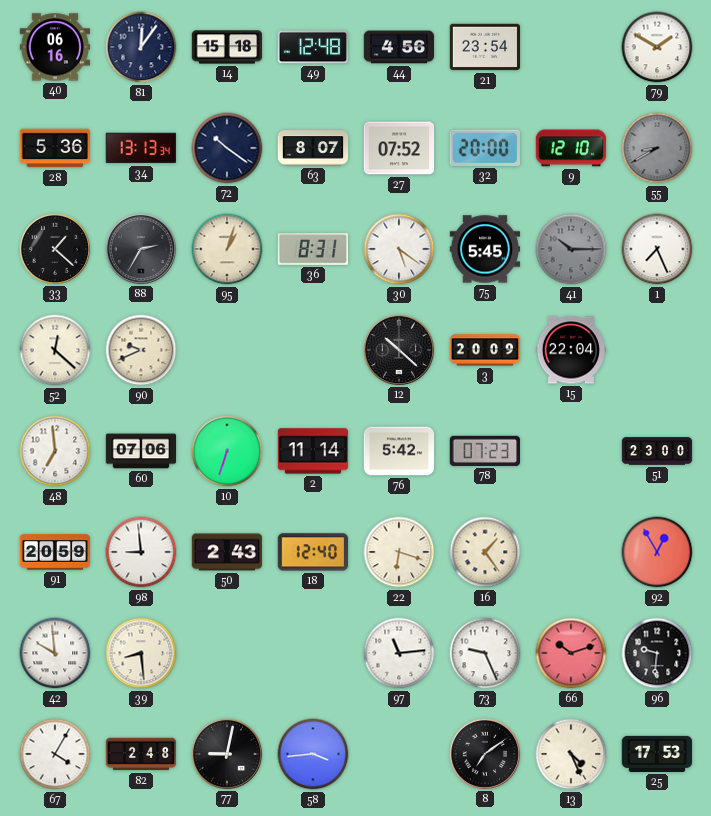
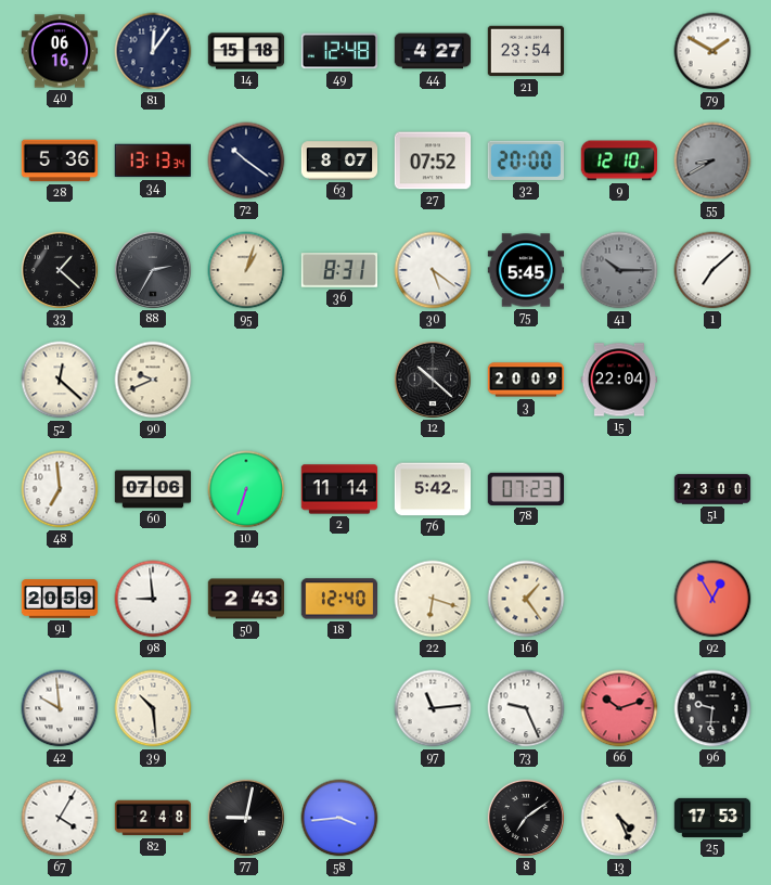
44: 4:56 -> 4:27 (433, 51)
1: 7:26 -> 7:08 (712, 270)
39: 8:29 -> 10:29 (153, 708)
